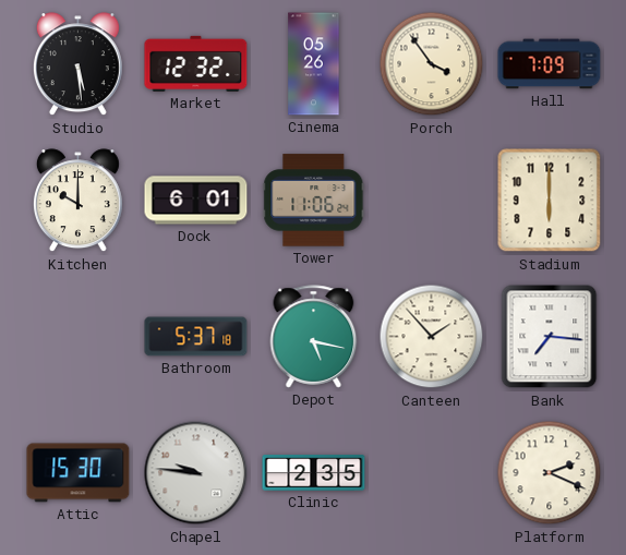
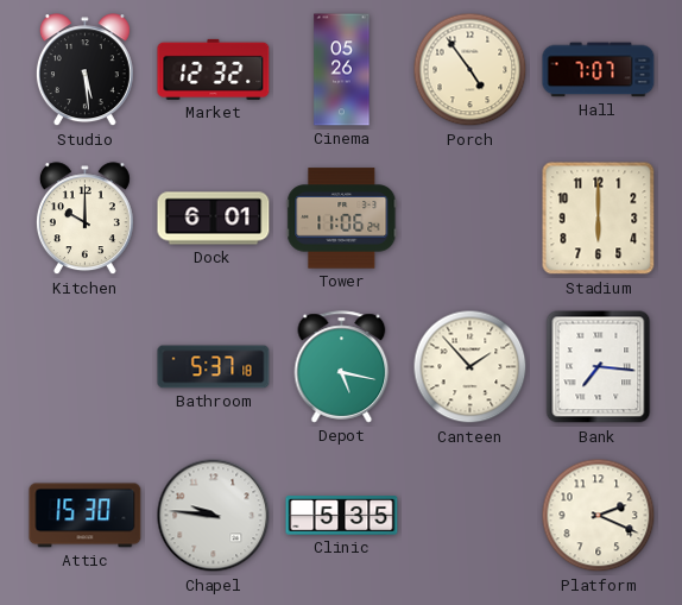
Porch: 3:54 -> 4:54 (471, 70)
Hall: 7:09 -> 7:07 (599, 70)
Clinic: 2:35 -> 5:35 (342, 516)
